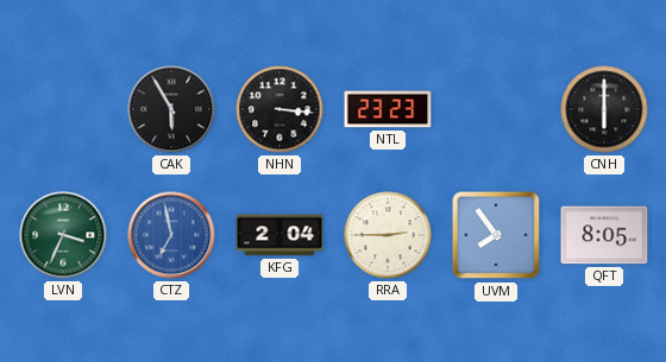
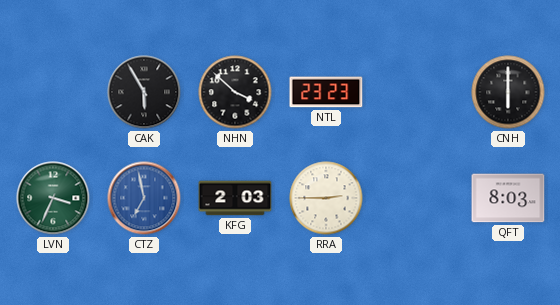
NHN: 3:16 -> 3:52 (235, 92)
KFG: 2:04 -> 2:03 (235, 198)
UVM: 7:54 -> none (496, 235)
QFT: 8:05 -> 8:03 (508, 198)
